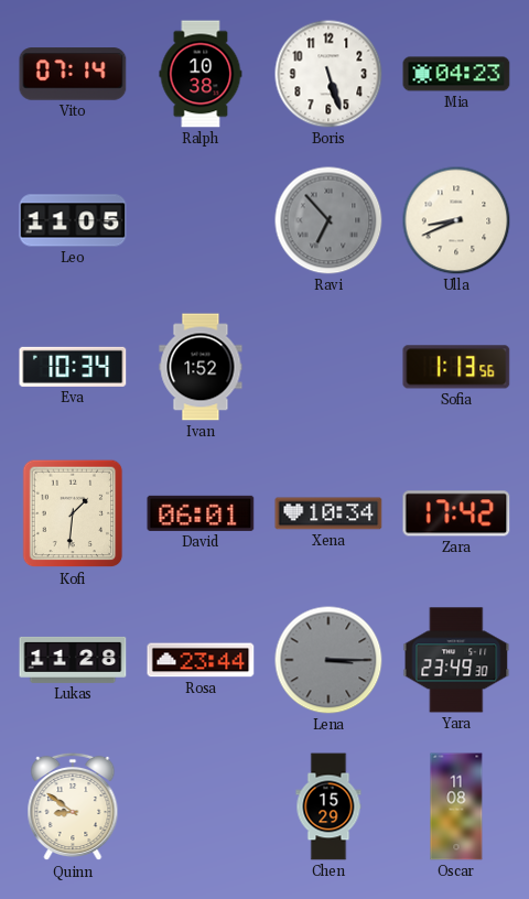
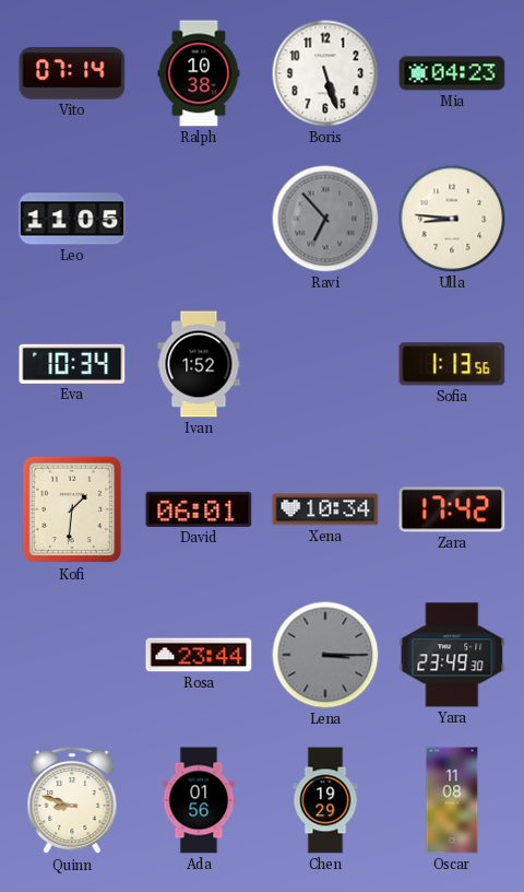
Ulla: 8:41 -> 8:46 (452, 219)
Lukas: 11:28 -> none (73, 660)
Quinn: 8:51 -> 8:48 (72, 800)
Ada: none -> 01:56 (199, 800)
Chen: 15:29 -> 19:29 (325, 800)
